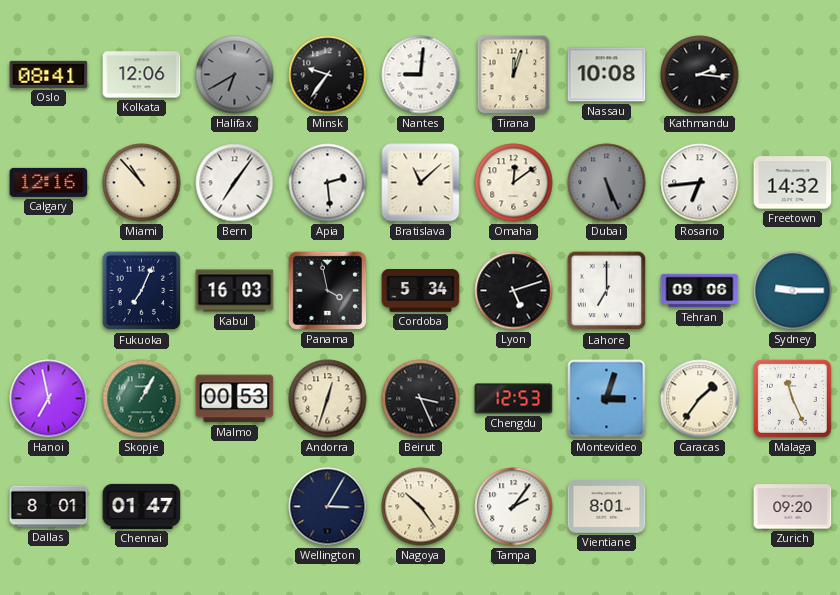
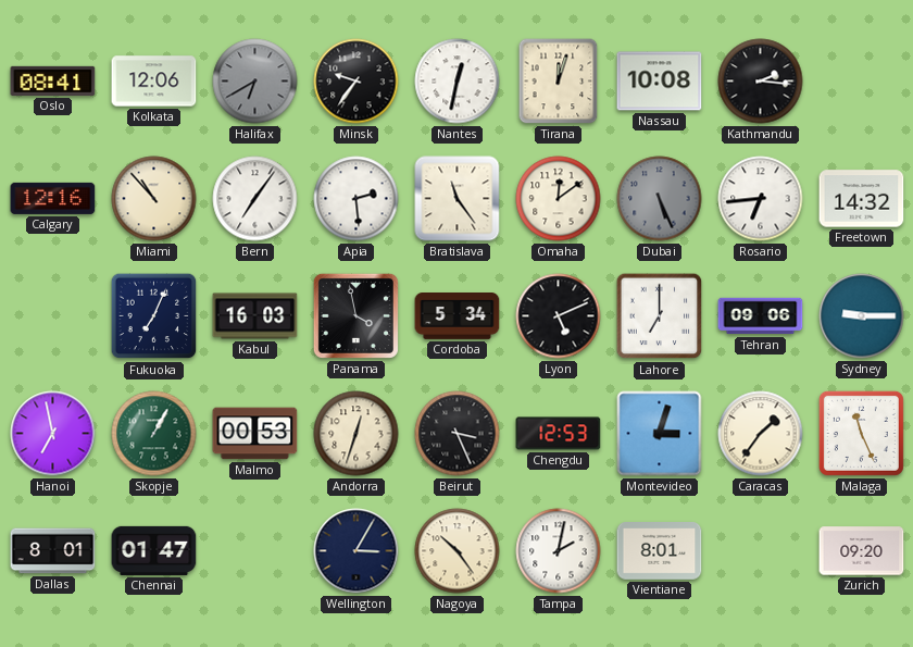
Nantes: 9:01 -> 12:32 (458, 82)
Bratislava: 11:08 -> 11:24 (458, 199)
Lyon: 5:12 -> 5:11 (559, 316)
Tampa: 2:06 -> 2:02 (559, 551)
